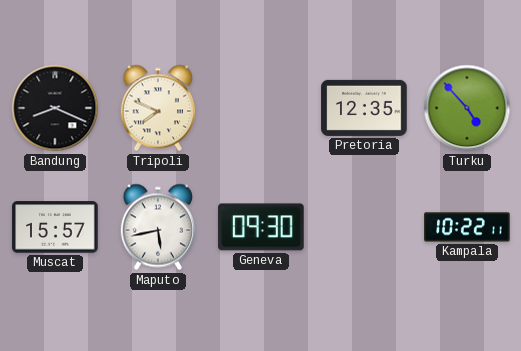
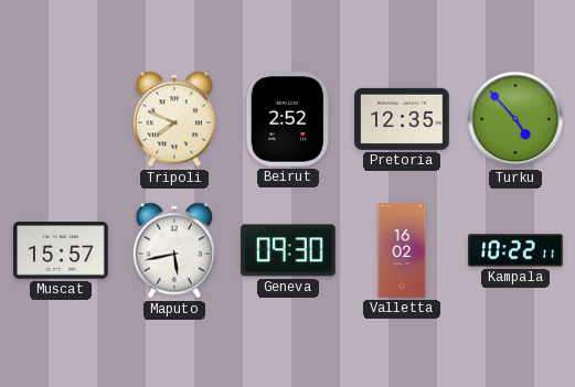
Bandung: 8:19 -> none (55, 108)
Beirut: none -> 2:52 (288, 119)
Valletta: none -> 16:02 (402, 250)
